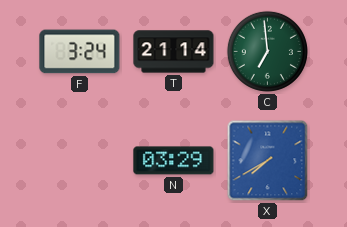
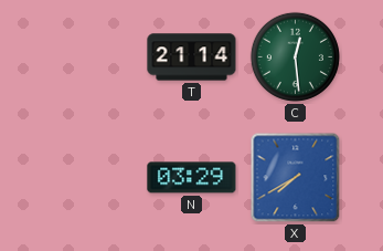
F: 3:24 -> none (80, 52)
C: 6:59 -> 12:29 (295, 56)
